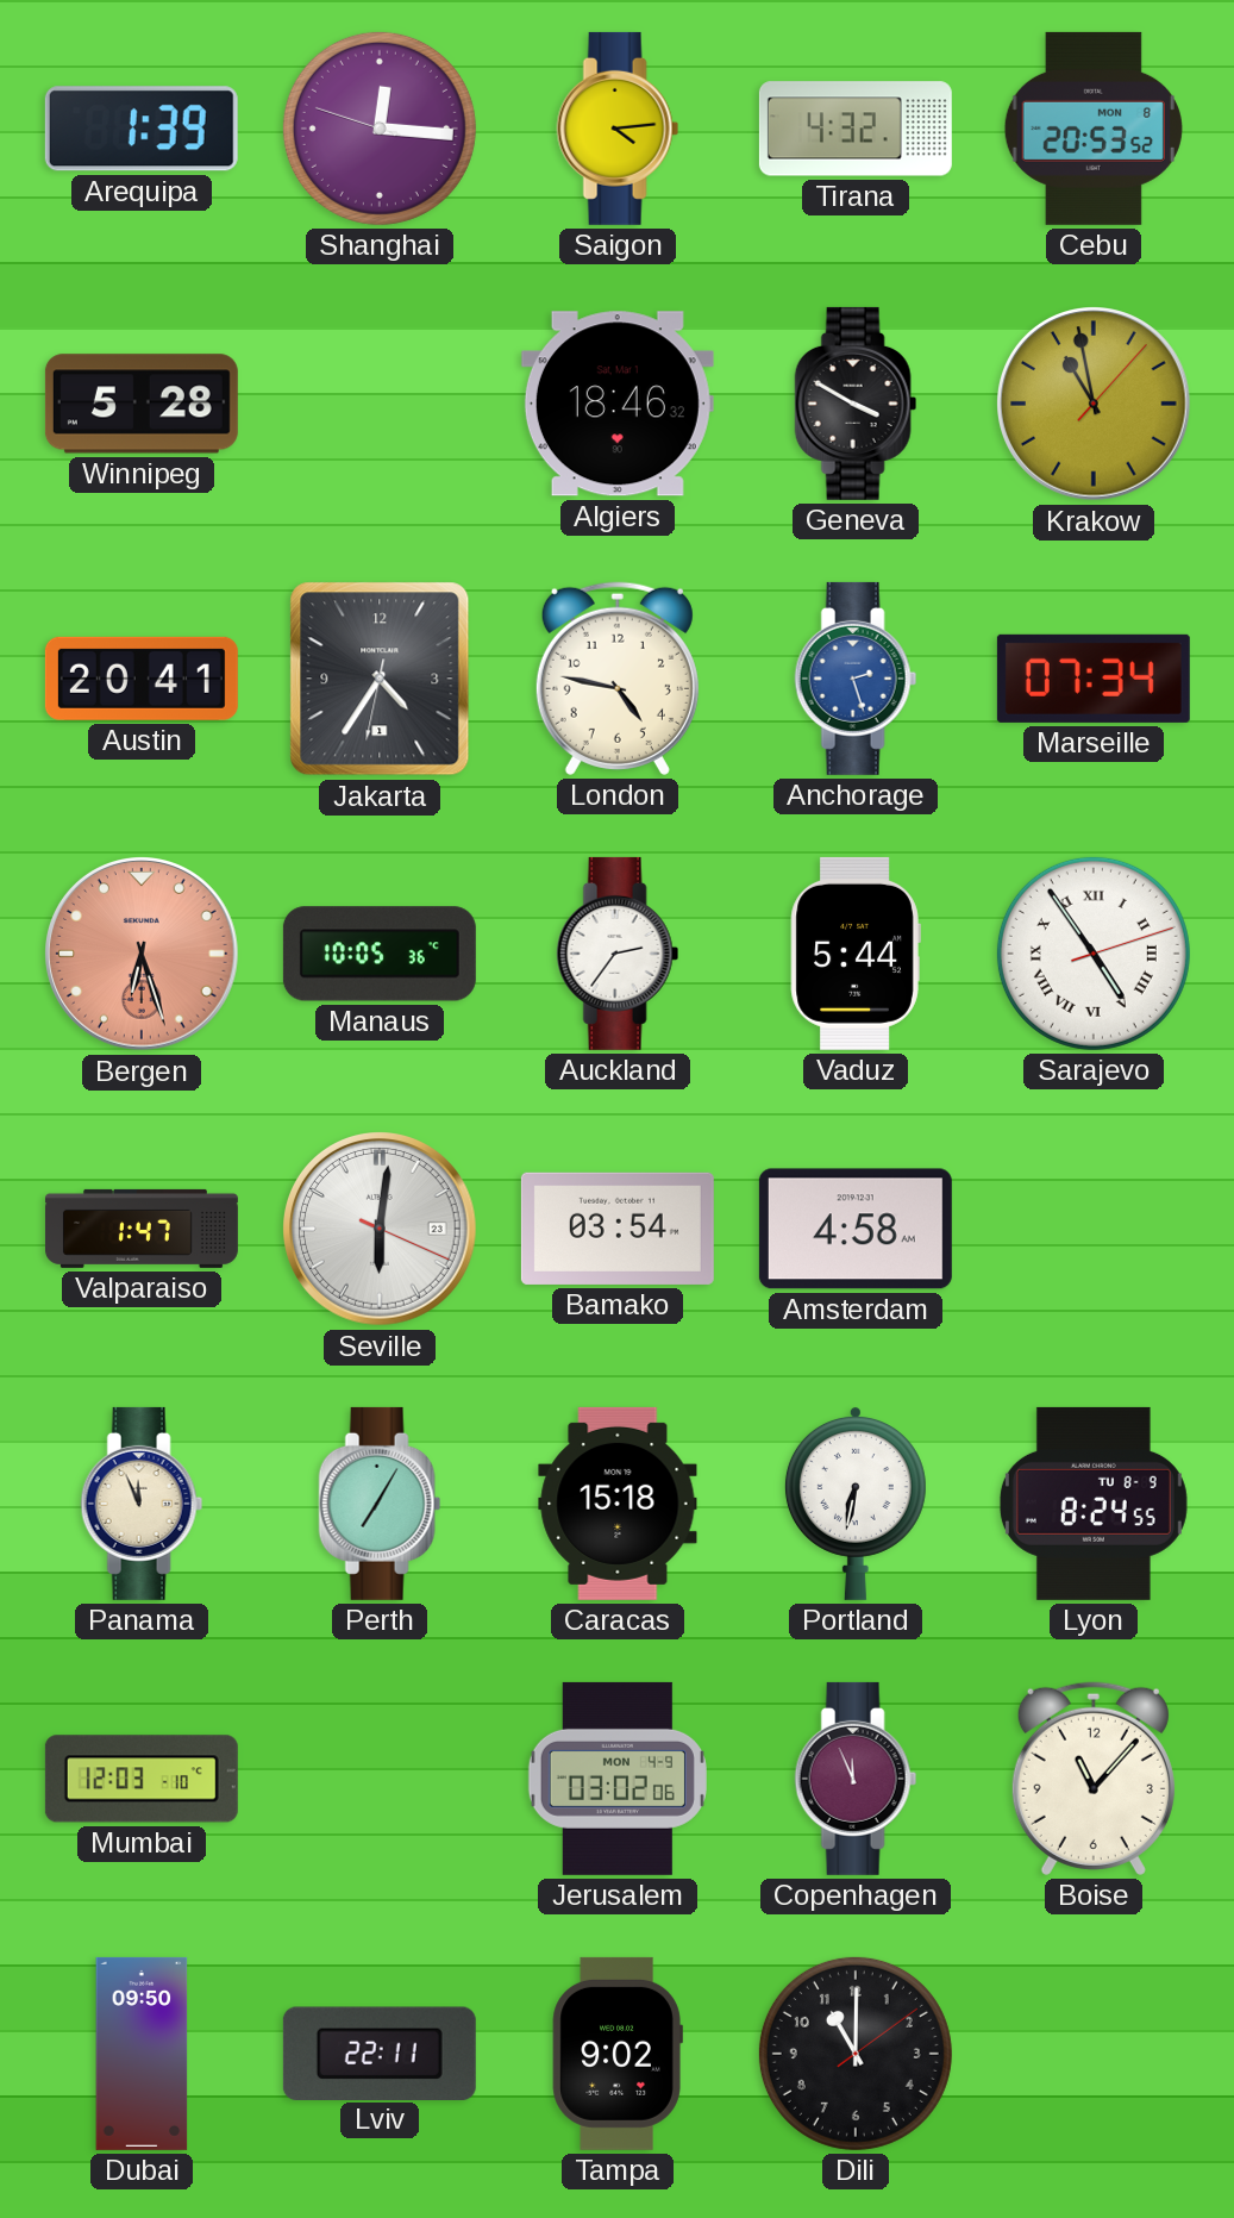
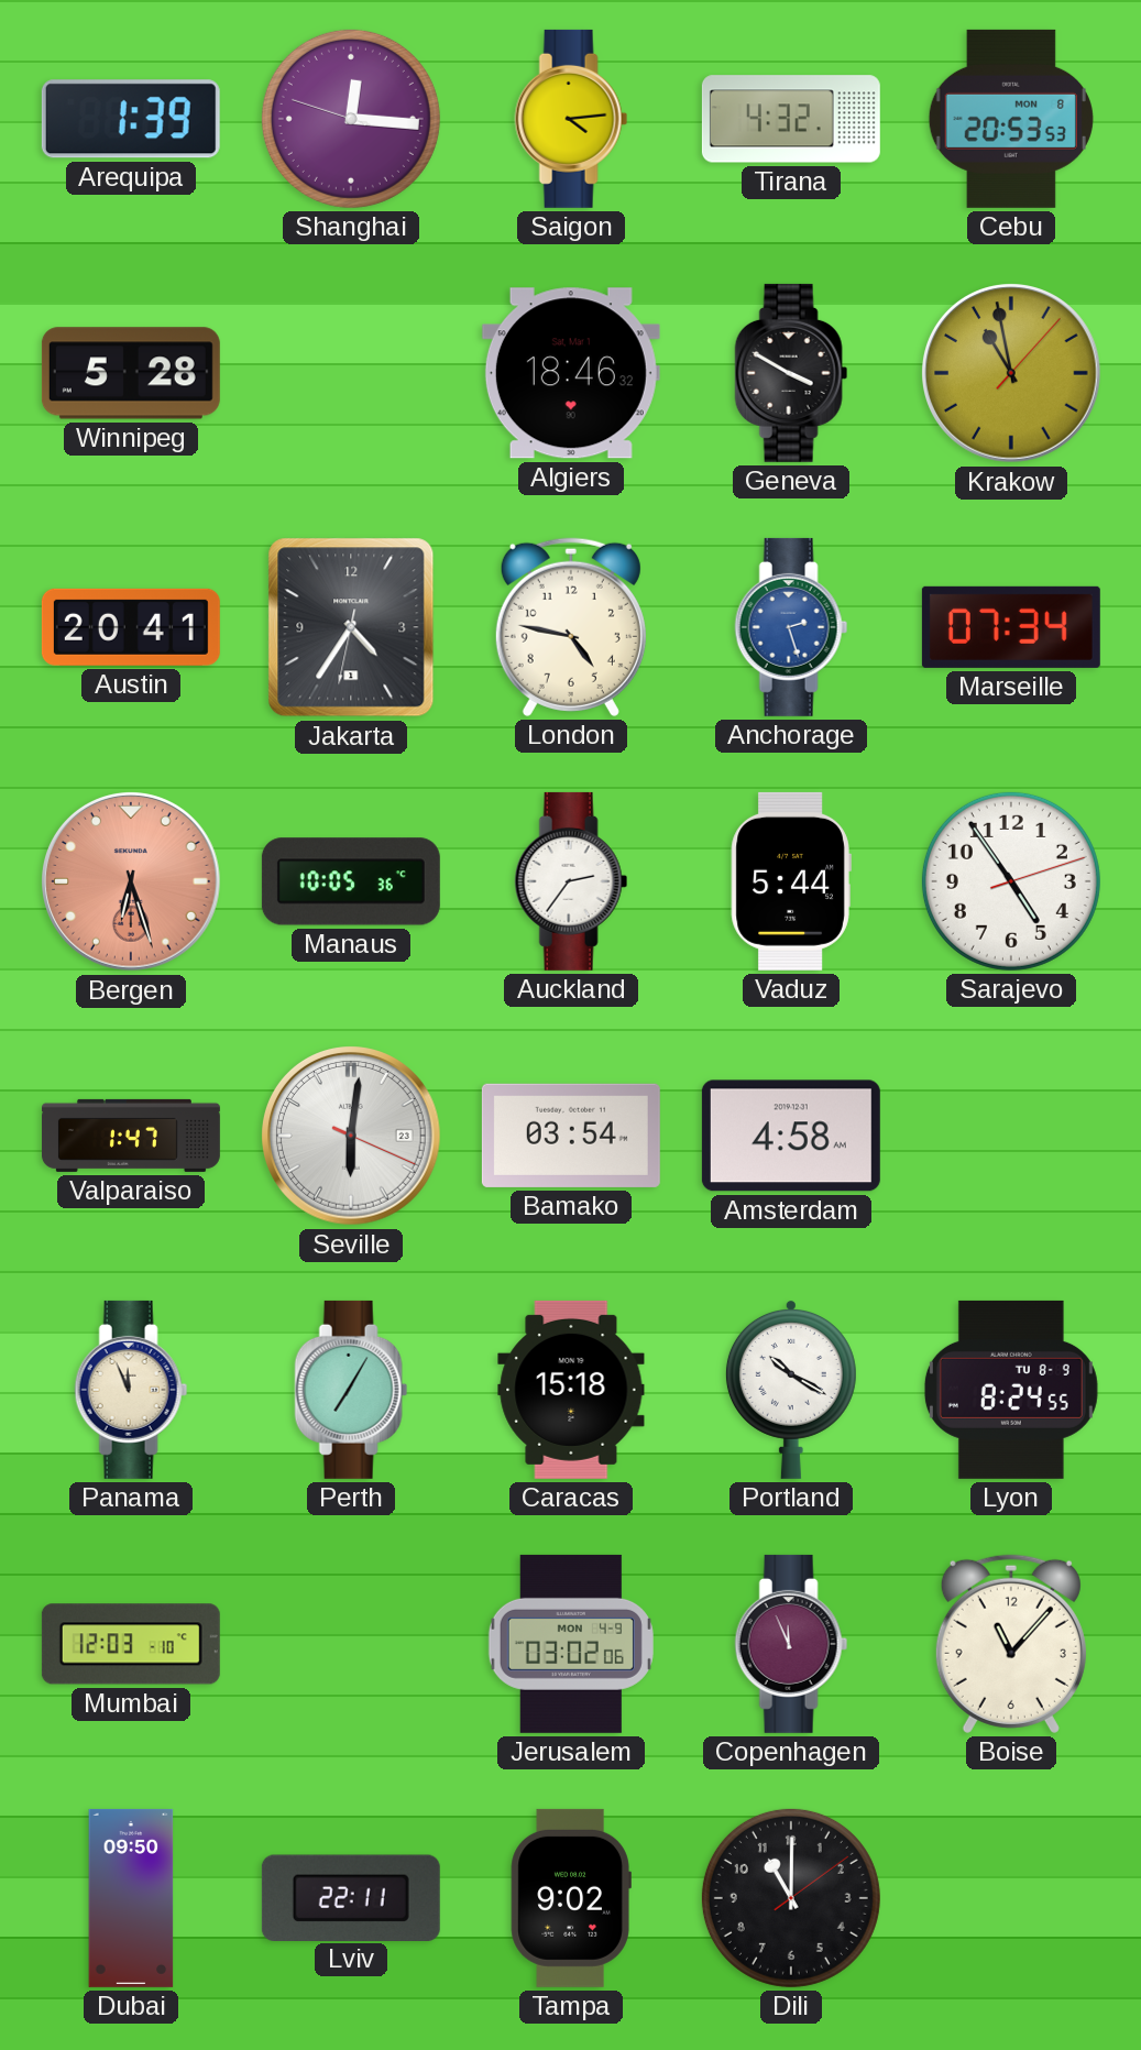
Cebu: 20:53:52 -> 20:53:53 (1011, 119)
Sarajevo numerals: Roman -> Arabic (1011, 881)
Portland: 6:32 -> 10:20 (791, 1389)
